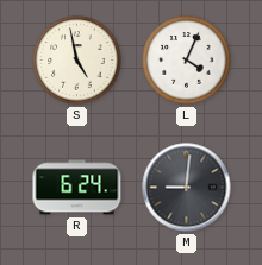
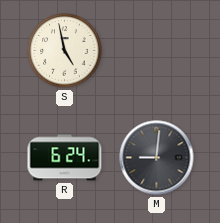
L: 4:04 -> none (187, 61)
